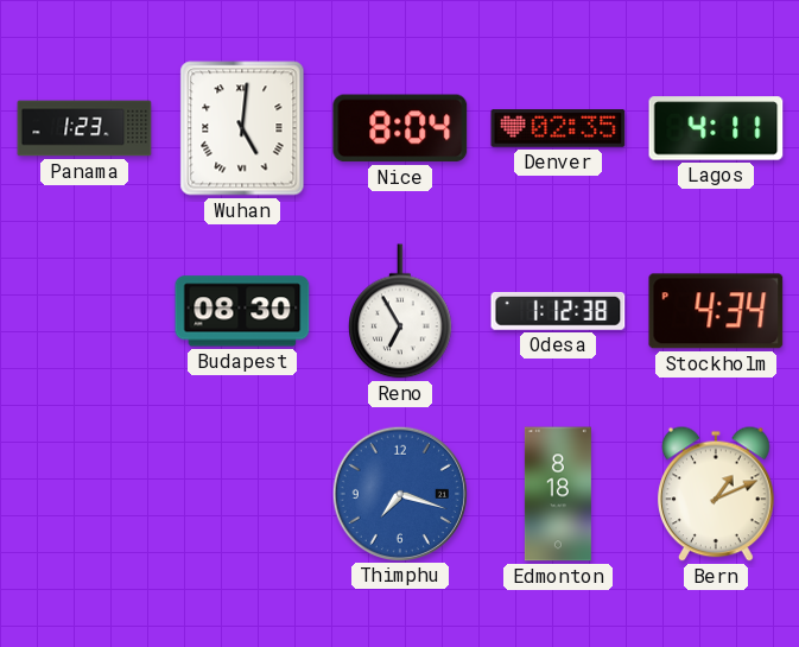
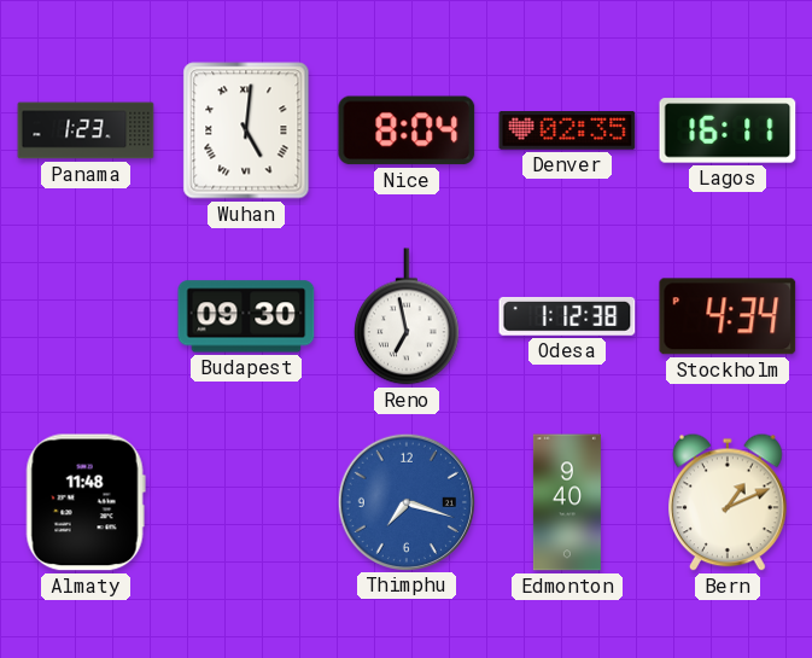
Lagos: 4:11 -> 16:11 (728, 130)
Budapest: 08:30 -> 09:30 (246, 316)
Reno: 6:55 -> 6:58 (408, 316)
Almaty: none -> 11:48 (86, 502)
Edmonton: 8:18 -> 9:40 (567, 502)
